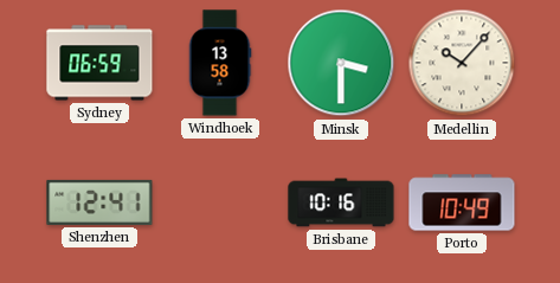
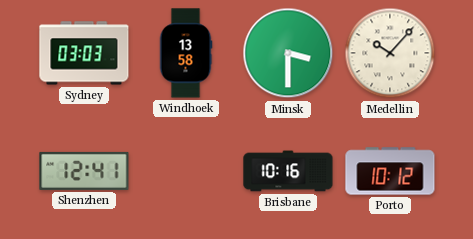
Sydney: 06:59 -> 03:03 (84, 53)
Porto: 10:49 -> 10:12 (390, 171)
